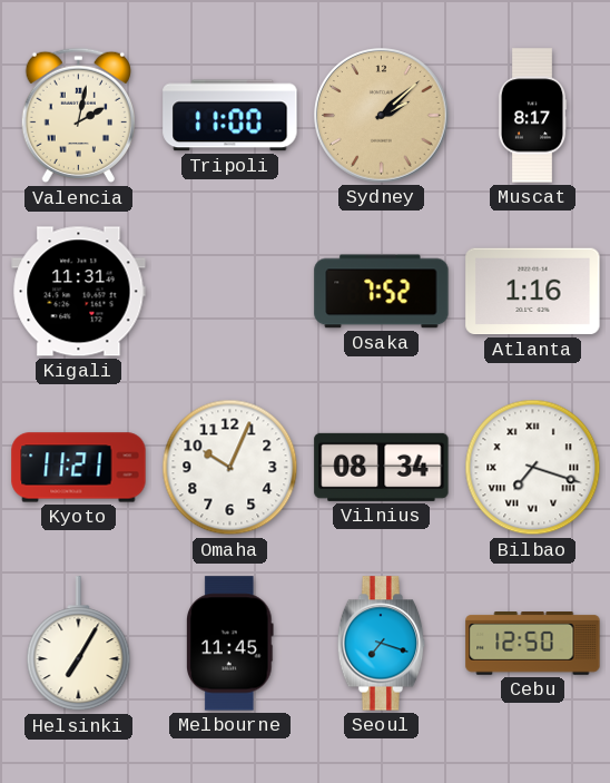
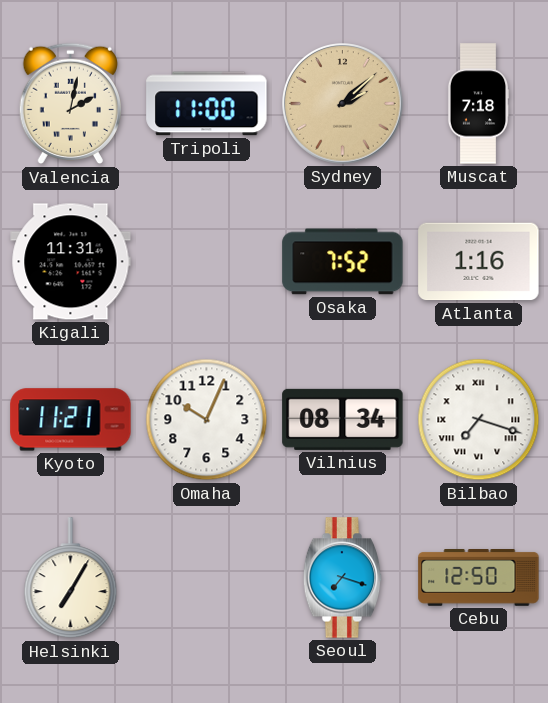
Muscat: 8:17 -> 7:18 (478, 104)
Melbourne: 11:45 -> none (230, 644)
